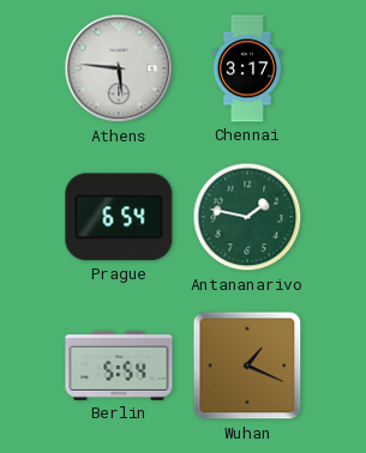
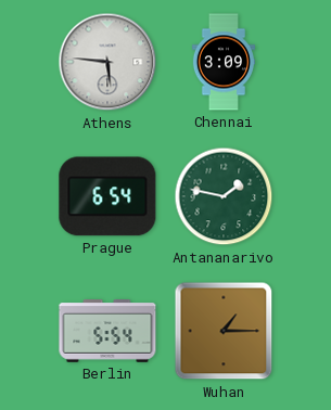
Chennai: 3:17 -> 3:09 (222, 62)
Wuhan: 1:19 -> 1:15 (224, 331)
